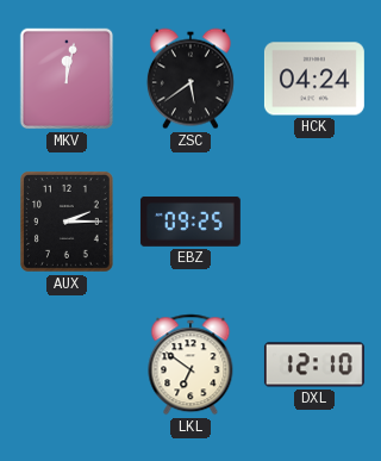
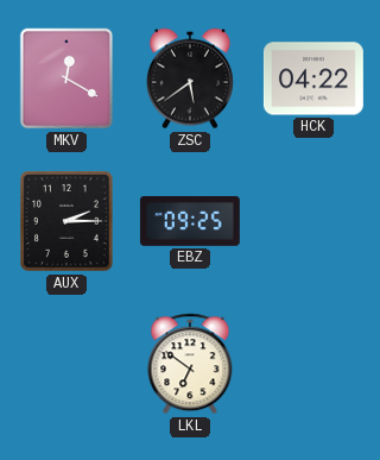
MKV: 12:02 -> 12:20 (66, 78)
HCK: 04:24 -> 04:22 (313, 78)
DXL: 12:10 -> none (314, 365)
